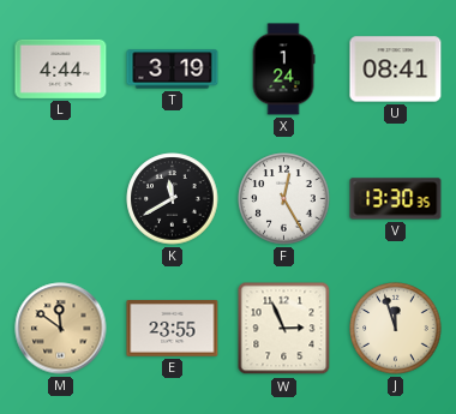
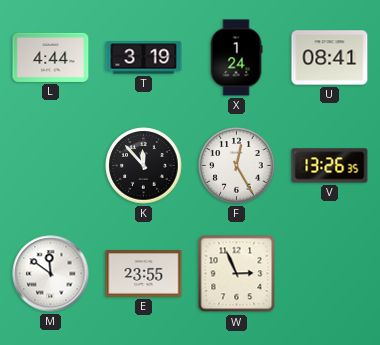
K: 11:40 -> 11:53 (144, 166)
V: 13:30 -> 13:26 (330, 166)
M dial: champagne -> white (51, 274)
J: 11:57 -> none (396, 329)
